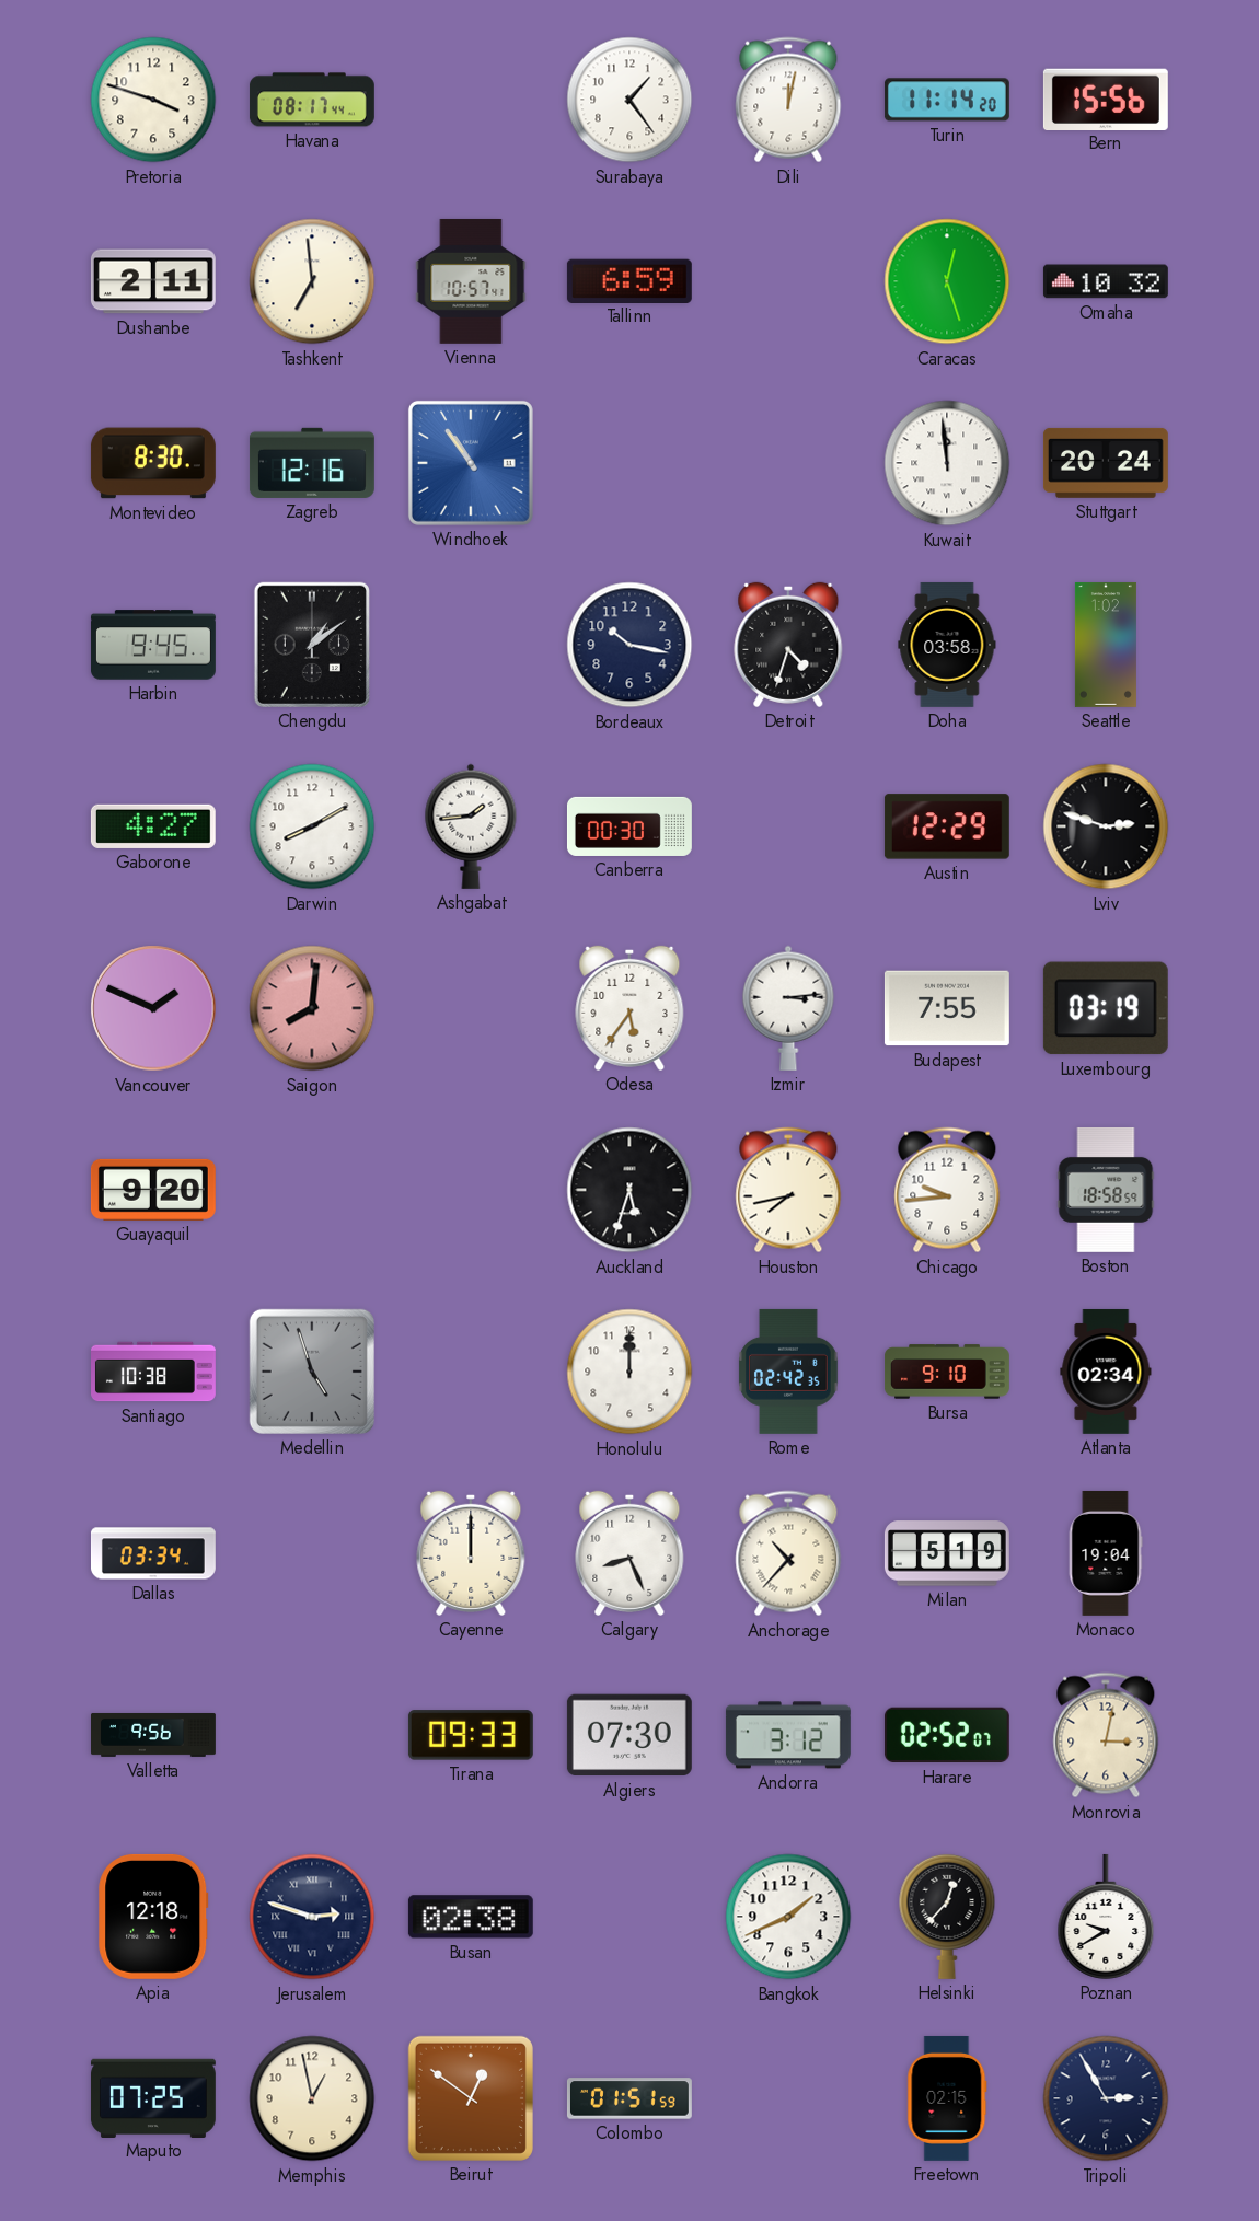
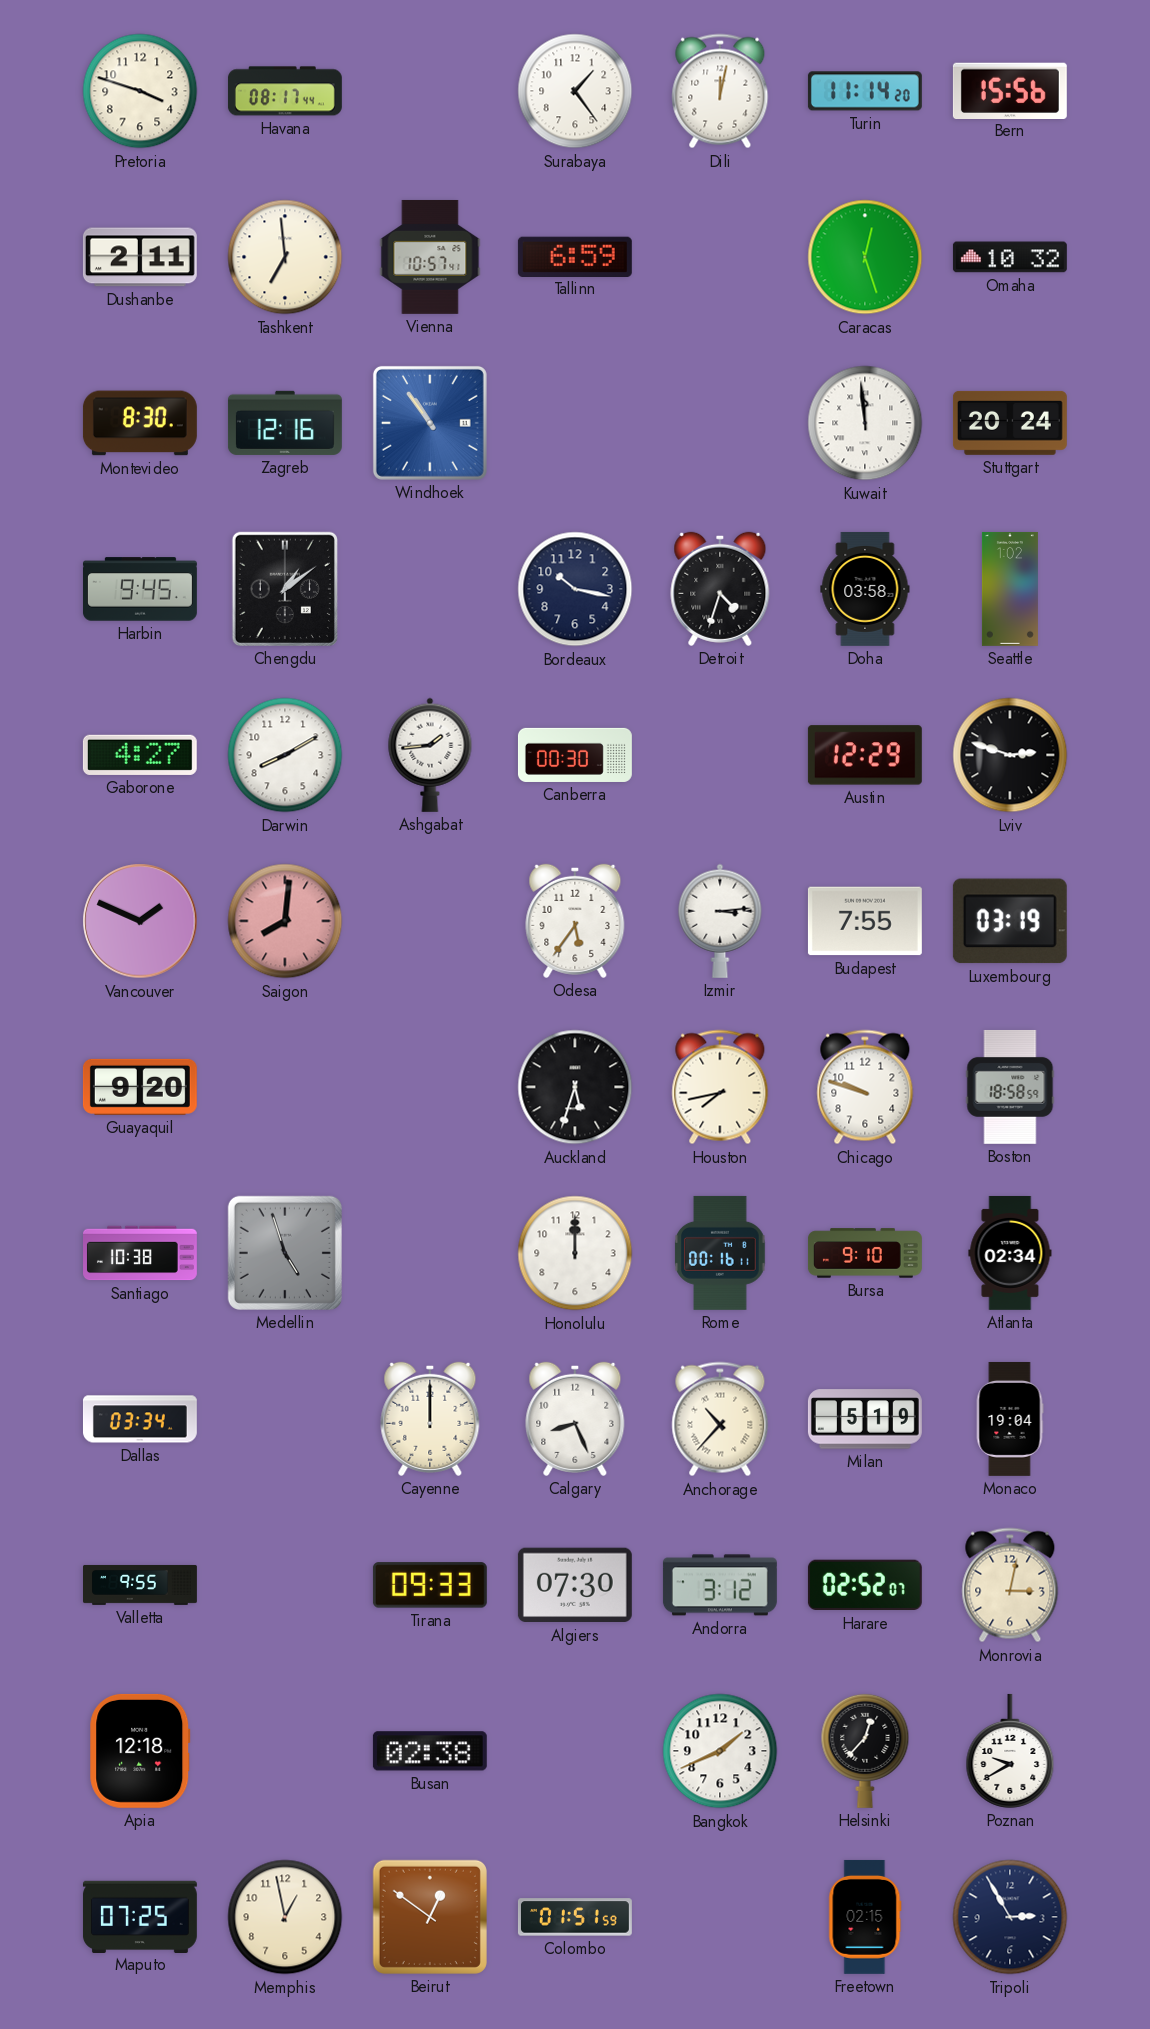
Chicago: 9:44 -> 9:48 (865, 1087)
Rome: 02:42 -> 00:16 (720, 1253)
Valletta: 9:56 -> 9:55 (141, 1585)
Jerusalem: 2:48 -> none (312, 1917)
